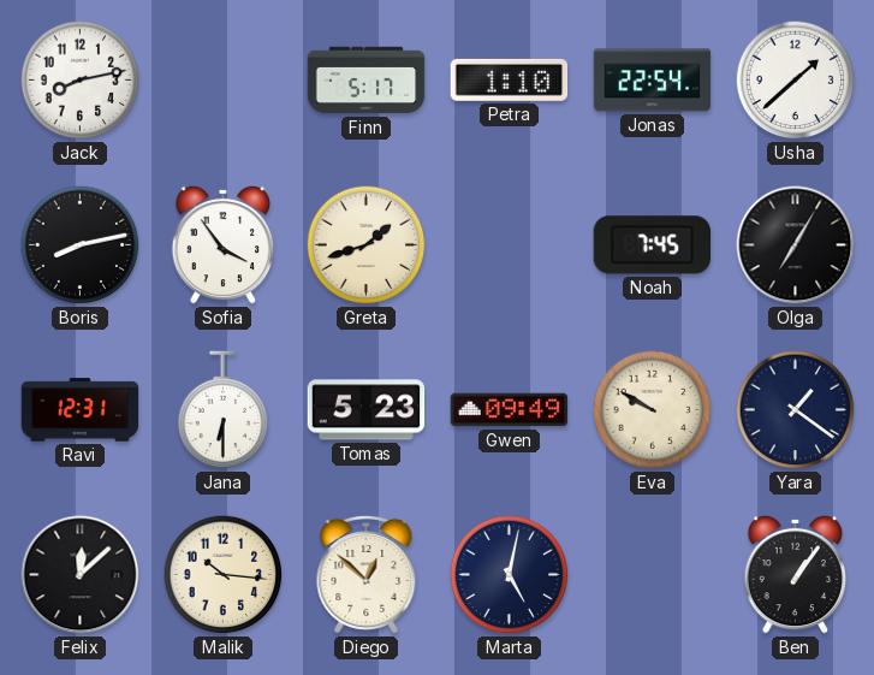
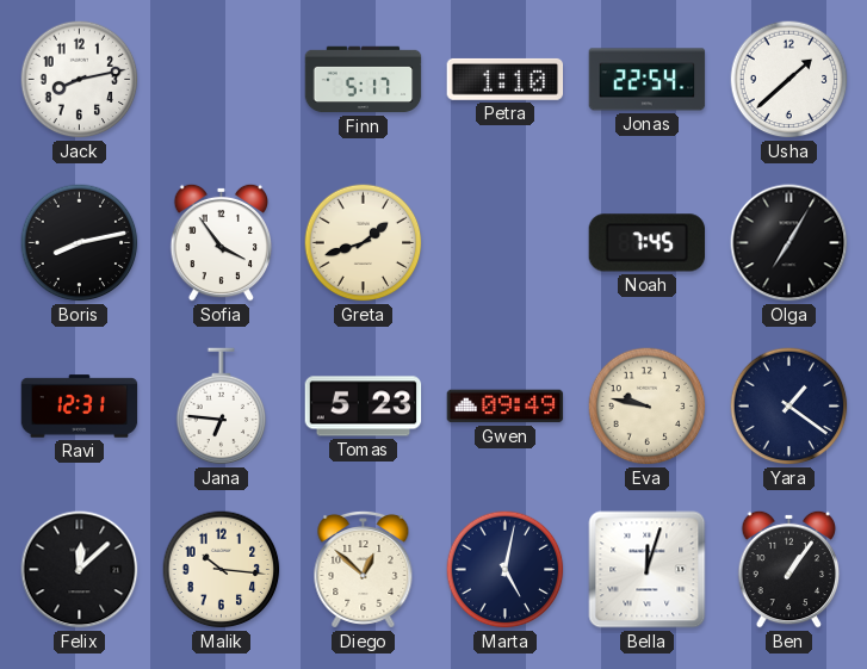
Jana: 6:30 -> 6:46 (222, 407)
Eva: 9:50 -> 9:47 (648, 407)
Bella: none -> 12:03 (648, 570)
